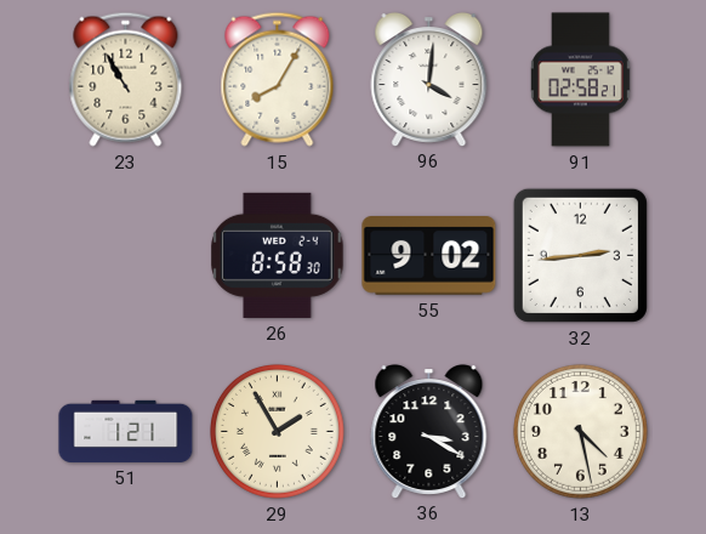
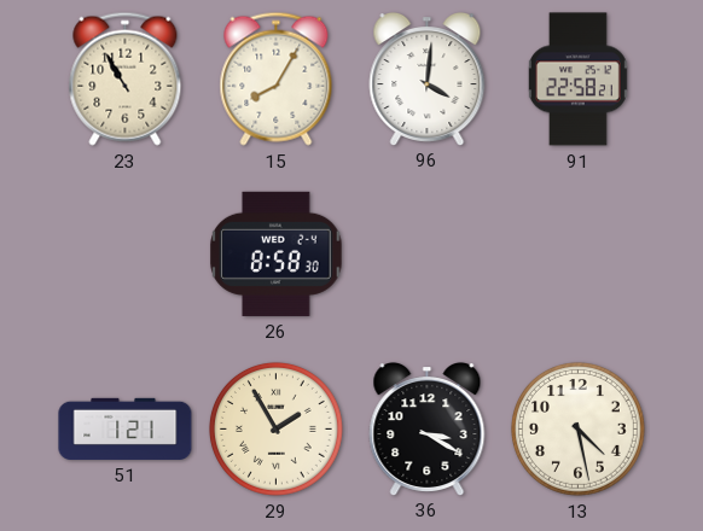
91: 02:58 -> 22:58 (577, 80)
55: 9:02 -> none (429, 256)
32: 2:44 -> none (580, 255)
